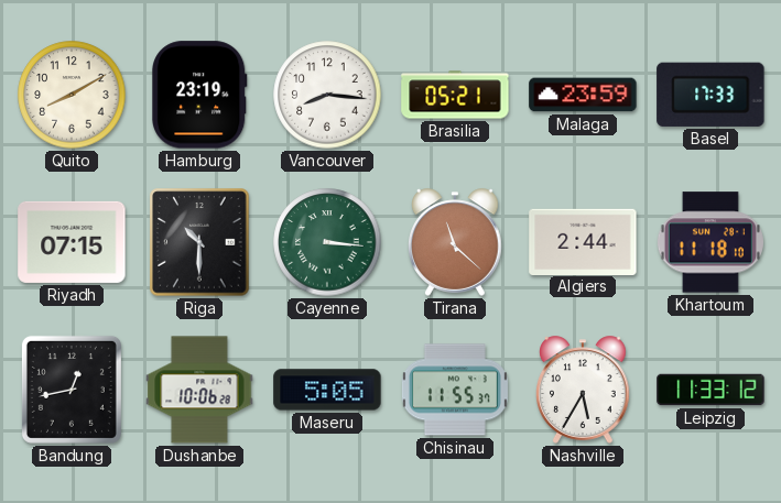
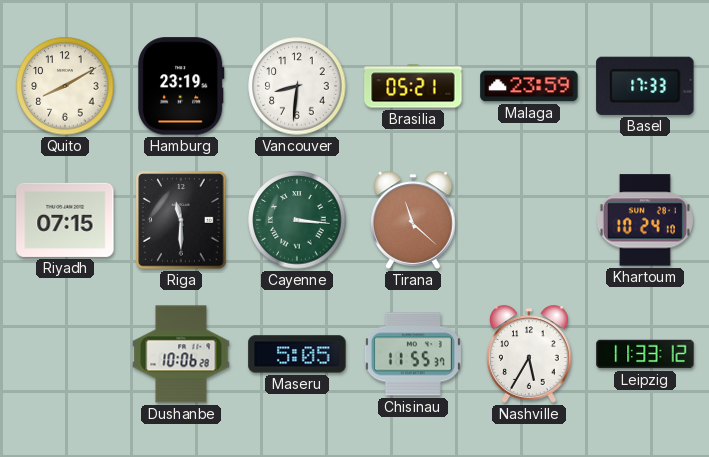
Vancouver: 8:16 -> 8:31 (297, 86)
Riga: 10:30 -> 11:30 (181, 220)
Algiers: 2:44 -> none (583, 241)
Khartoum: 11:18 -> 10:24 (645, 220)
Bandung: 12:43 -> none (72, 390)
